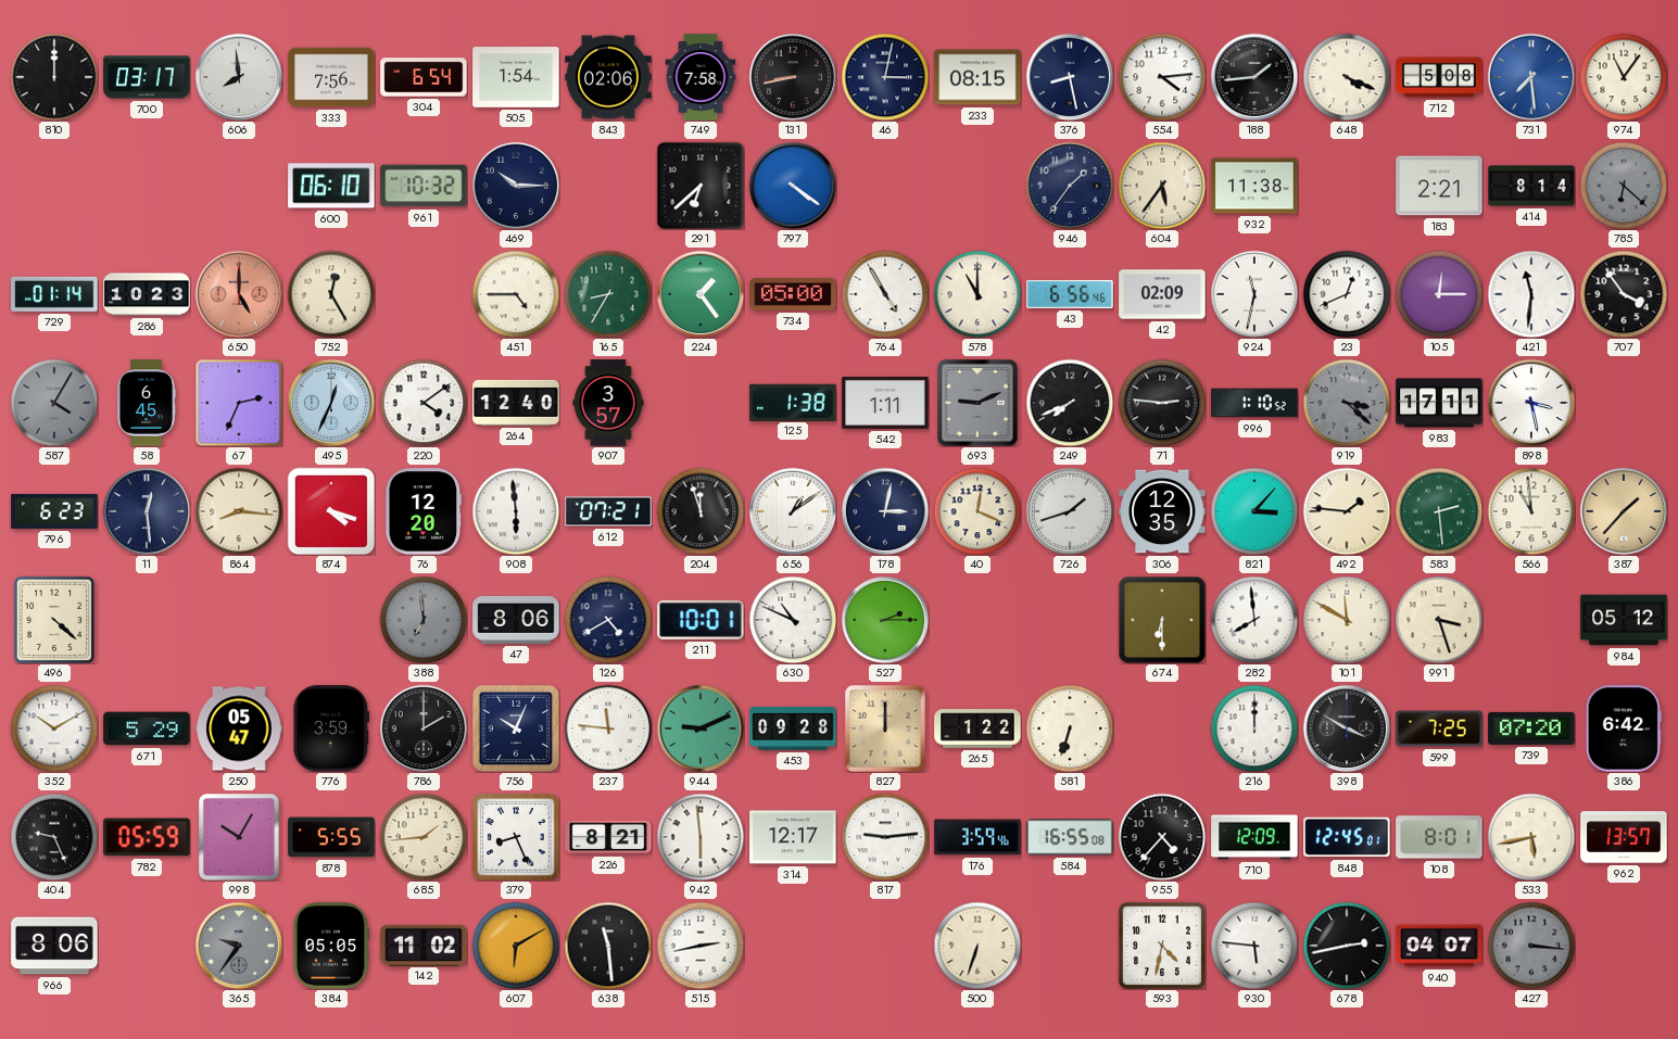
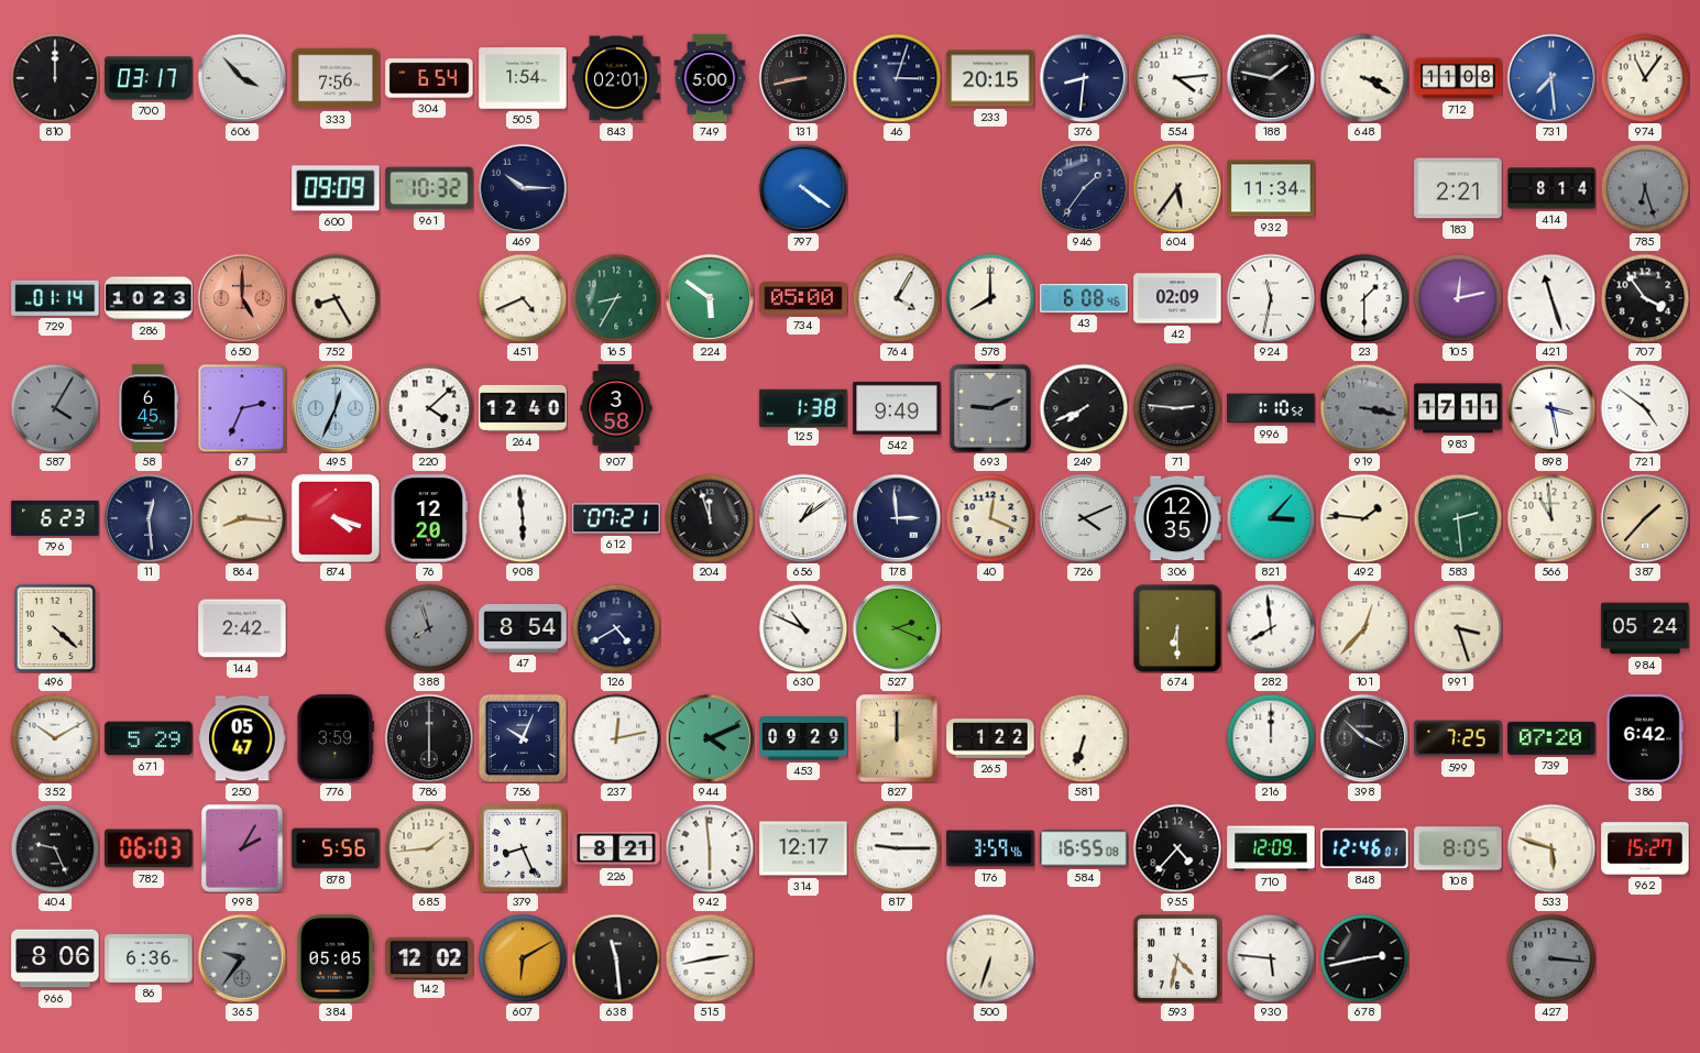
606: 7:59 -> 3:53 (242, 78)
843: 02:06 -> 02:01 (616, 78)
749: 7:58 -> 5:00 (710, 78)
46: 3:02 -> 3:03 (897, 78)
233: 08:15 -> 20:15 (990, 78)
376: 8:28 -> 8:31 (1084, 78)
188: 1:44 -> 1:47 (1271, 78)
648: 4:19 -> 3:20 (1364, 78)
712: 5:08 -> 11:08 (1458, 78)
600: 06:10 -> 09:09 (336, 188)
291: 6:38 -> none (701, 186)
932: 11:38 -> 11:34 (1271, 188)
785: 6:22 -> 6:27 (1645, 188)
752: 12:25 -> 8:25 (336, 298)
451: 4:45 -> 4:41 (523, 298)
224: 1:24 -> 5:51 (710, 298)
764: 4:55 -> 4:05 (897, 298)
578: 11:00 -> 8:00 (990, 298)
43: 6:56 -> 6:08 (1084, 298)
23: 12:41 -> 1:30 (1364, 298)
105: 12:15 -> 12:13 (1458, 298)
421: 11:31 -> 11:27 (1551, 298)
220: 4:09 -> 4:08 (429, 408)
907: 3:57 -> 3:58 (616, 408)
542: 1:11 -> 9:49 (897, 408)
919: 3:22 -> 3:17 (1364, 408)
721: none -> 4:51 (1645, 408)
178: 3:02 -> 2:59 (897, 518)
726: 1:42 -> 4:11 (1084, 518)
144: none -> 2:42 (242, 628)
388: 6:59 -> 7:57 (429, 628)
47: 8:06 -> 8:54 (523, 628)
211: 10:01 -> none (701, 620)
527: 2:15 -> 2:19 (897, 628)
101: 11:50 -> 12:37 (1364, 628)
984: 05:12 -> 05:24 (1645, 628)
786: 2:00 -> 6:00 (429, 738)
237: 11:46 -> 12:13 (616, 738)
944: 9:11 -> 4:11 (710, 738)
453: 09:28 -> 09:29 (803, 739)
398: 3:50 -> 3:52 (1364, 738)
782: 05:59 -> 06:03 (149, 848)
998: 10:05 -> 2:05 (242, 848)
878: 5:55 -> 5:56 (336, 848)
817: 9:14 -> 9:15 (897, 848)
848: 12:45 -> 12:46 (1364, 848)
108: 8:01 -> 8:05 (1458, 848)
533: 5:43 -> 5:48 (1551, 848)
962: 13:57 -> 15:27 (1645, 848)
86: none -> 6:36 (149, 958)
142: 11:02 -> 12:02 (429, 957)
940: 04:07 -> none (1439, 946)
